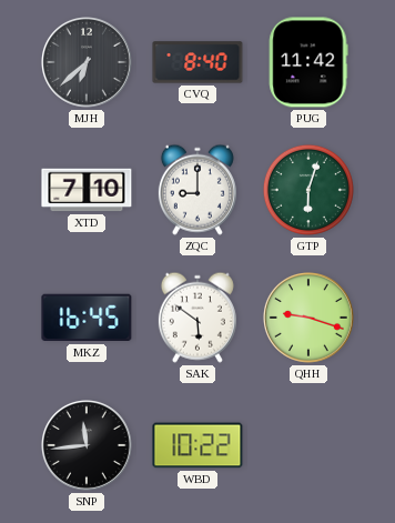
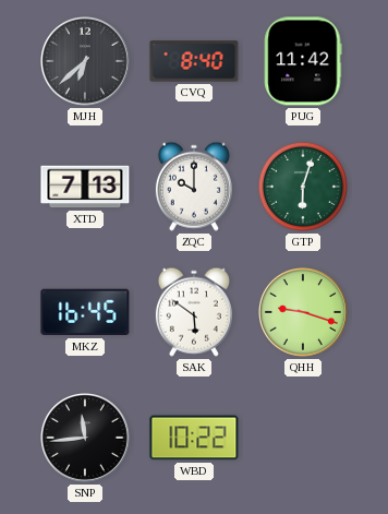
XTD: 7:10 -> 7:13 (85, 187)
ZQC: 9:00 -> 10:00 (194, 187)
